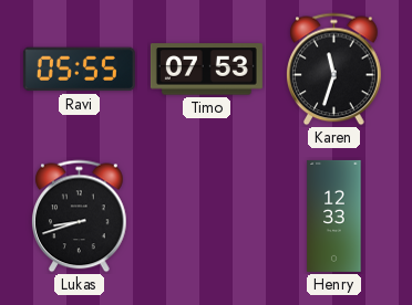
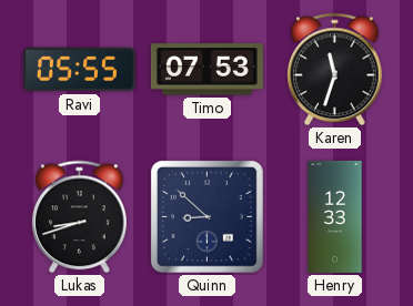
Quinn: none -> 8:52 (206, 216)
